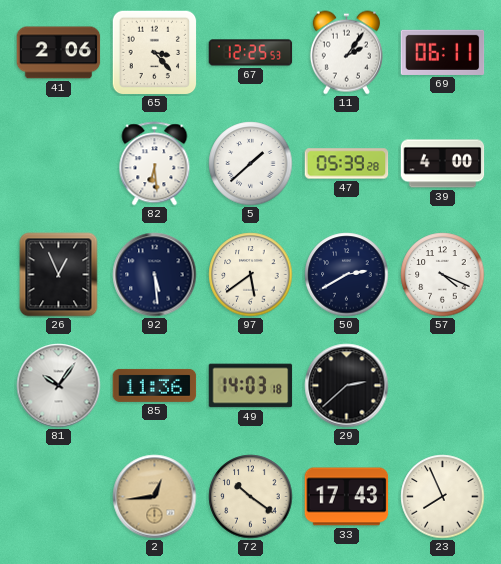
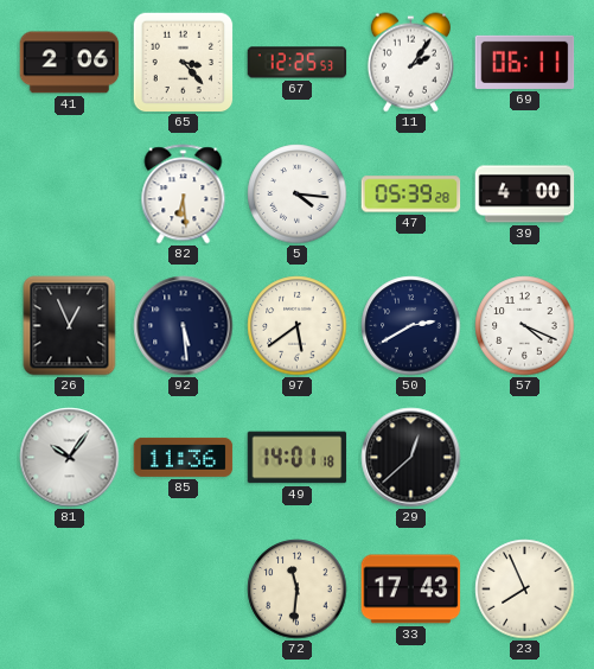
5: 1:38 -> 4:16 (298, 195)
49: 14:03 -> 14:01 (298, 458)
29: 2:38 -> 12:38 (411, 458)
2: 12:44 -> none (155, 497)
72: 10:21 -> 11:31 (298, 590)
